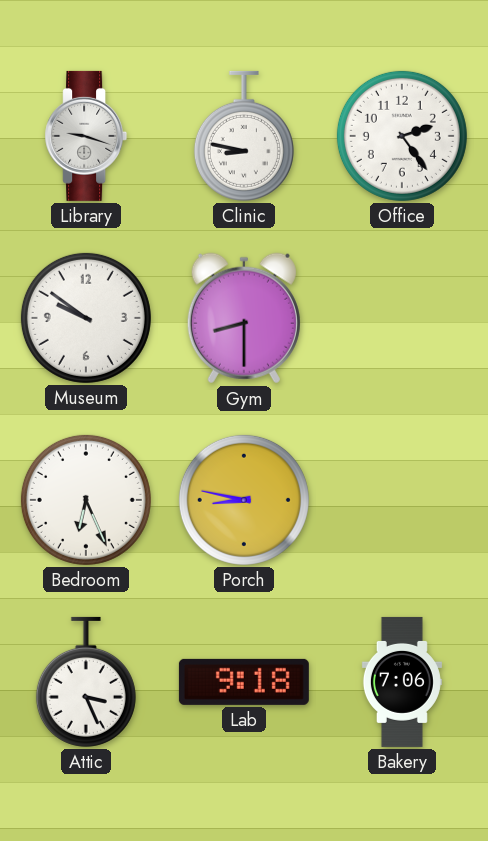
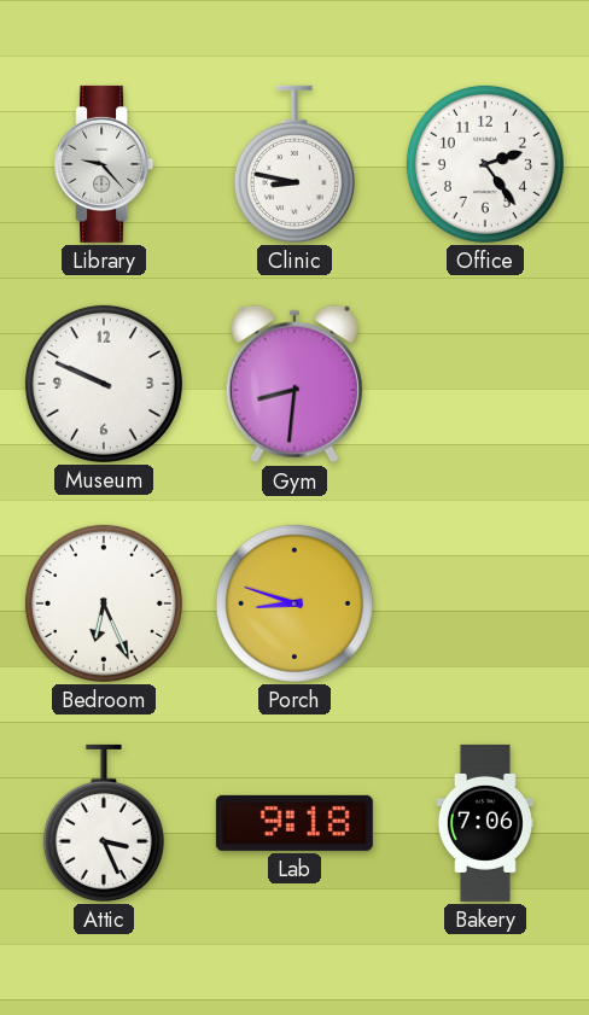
Library: 9:18 -> 9:23 (104, 164)
Museum: 9:51 -> 9:49 (104, 384)
Gym: 8:30 -> 8:31 (294, 384)
Porch: 8:47 -> 8:48 (294, 603)
